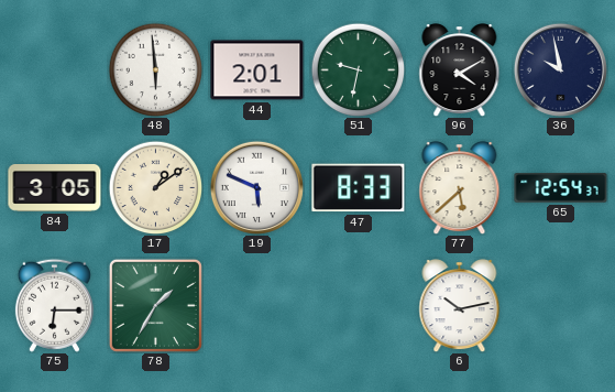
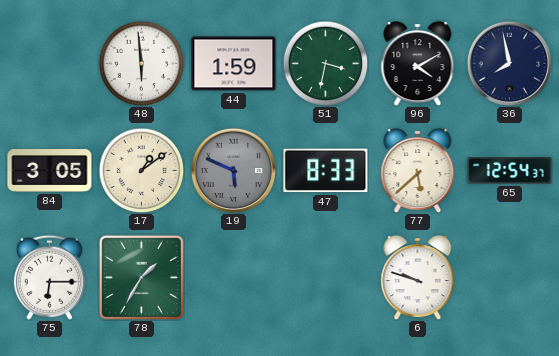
44: 2:01 -> 1:59 (234, 64)
51: 9:32 -> 3:32 (325, 63)
36: 9:58 -> 7:58 (509, 63)
19 dial: white -> grey (233, 170)
6: 10:13 -> 9:48 (418, 278)
